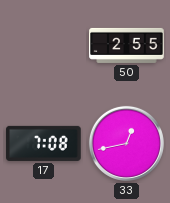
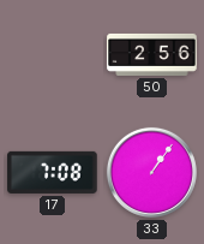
50: 2:55 -> 2:56 (152, 54)
33: 12:43 -> 1:06 (151, 172)
